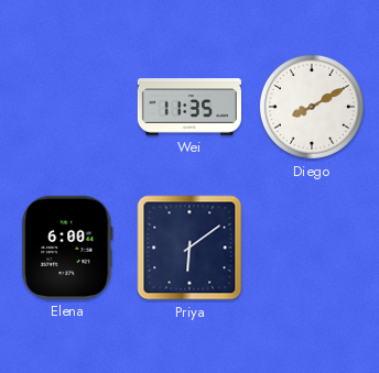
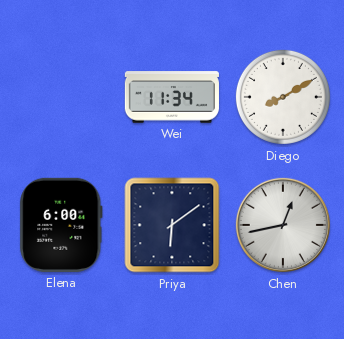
Wei: 11:35 -> 11:34 (172, 97)
Chen: none -> 12:43 (283, 225)
